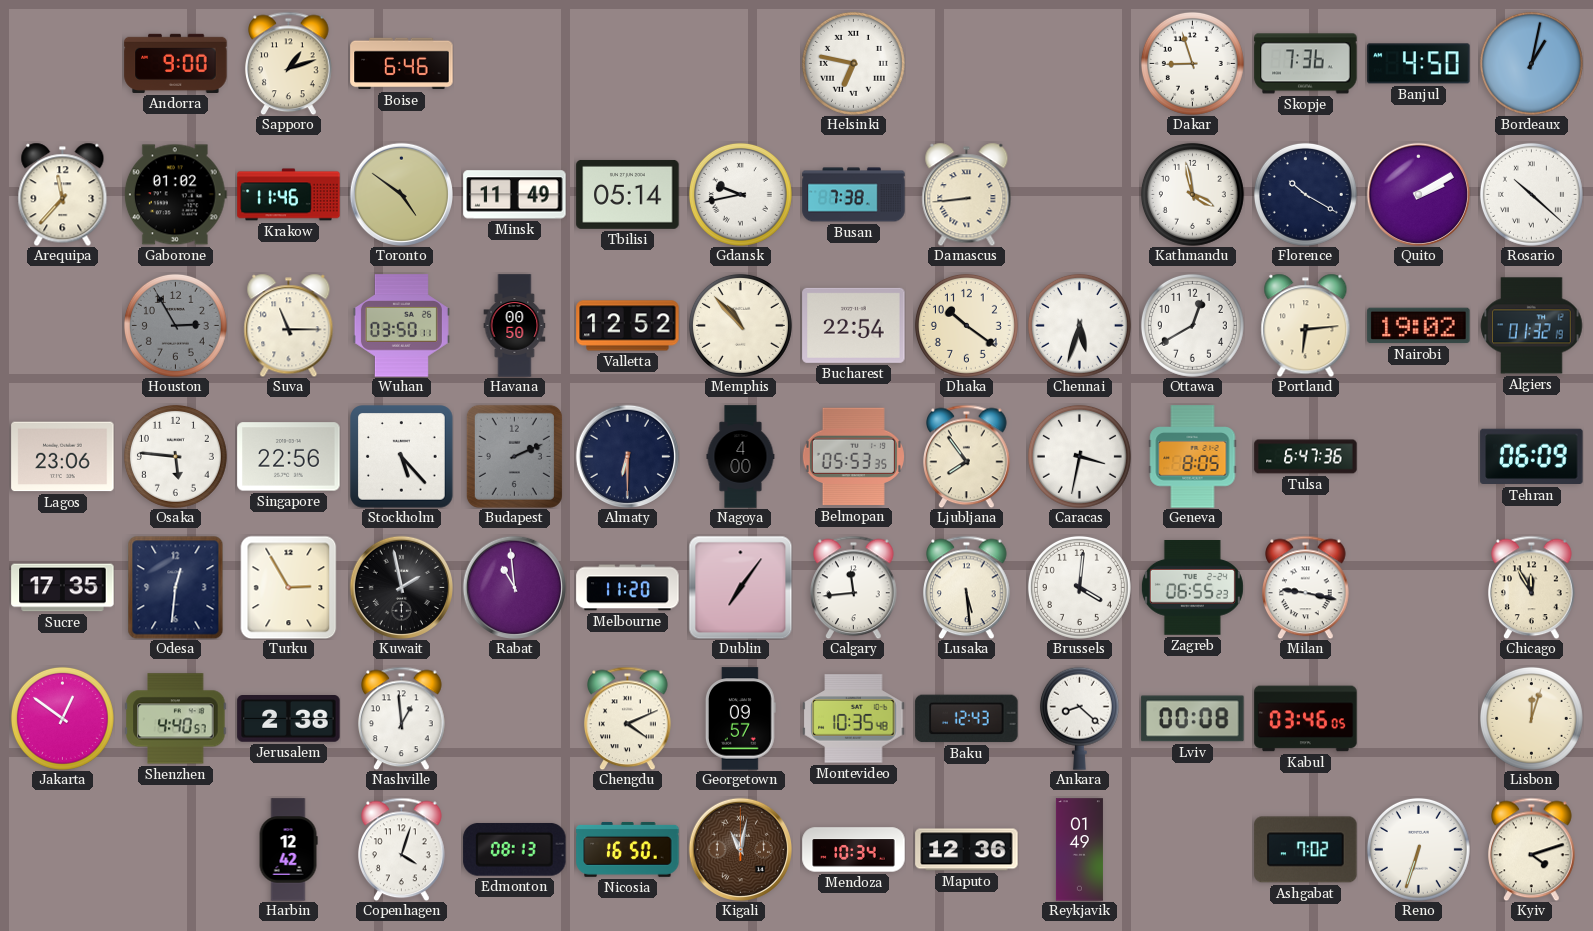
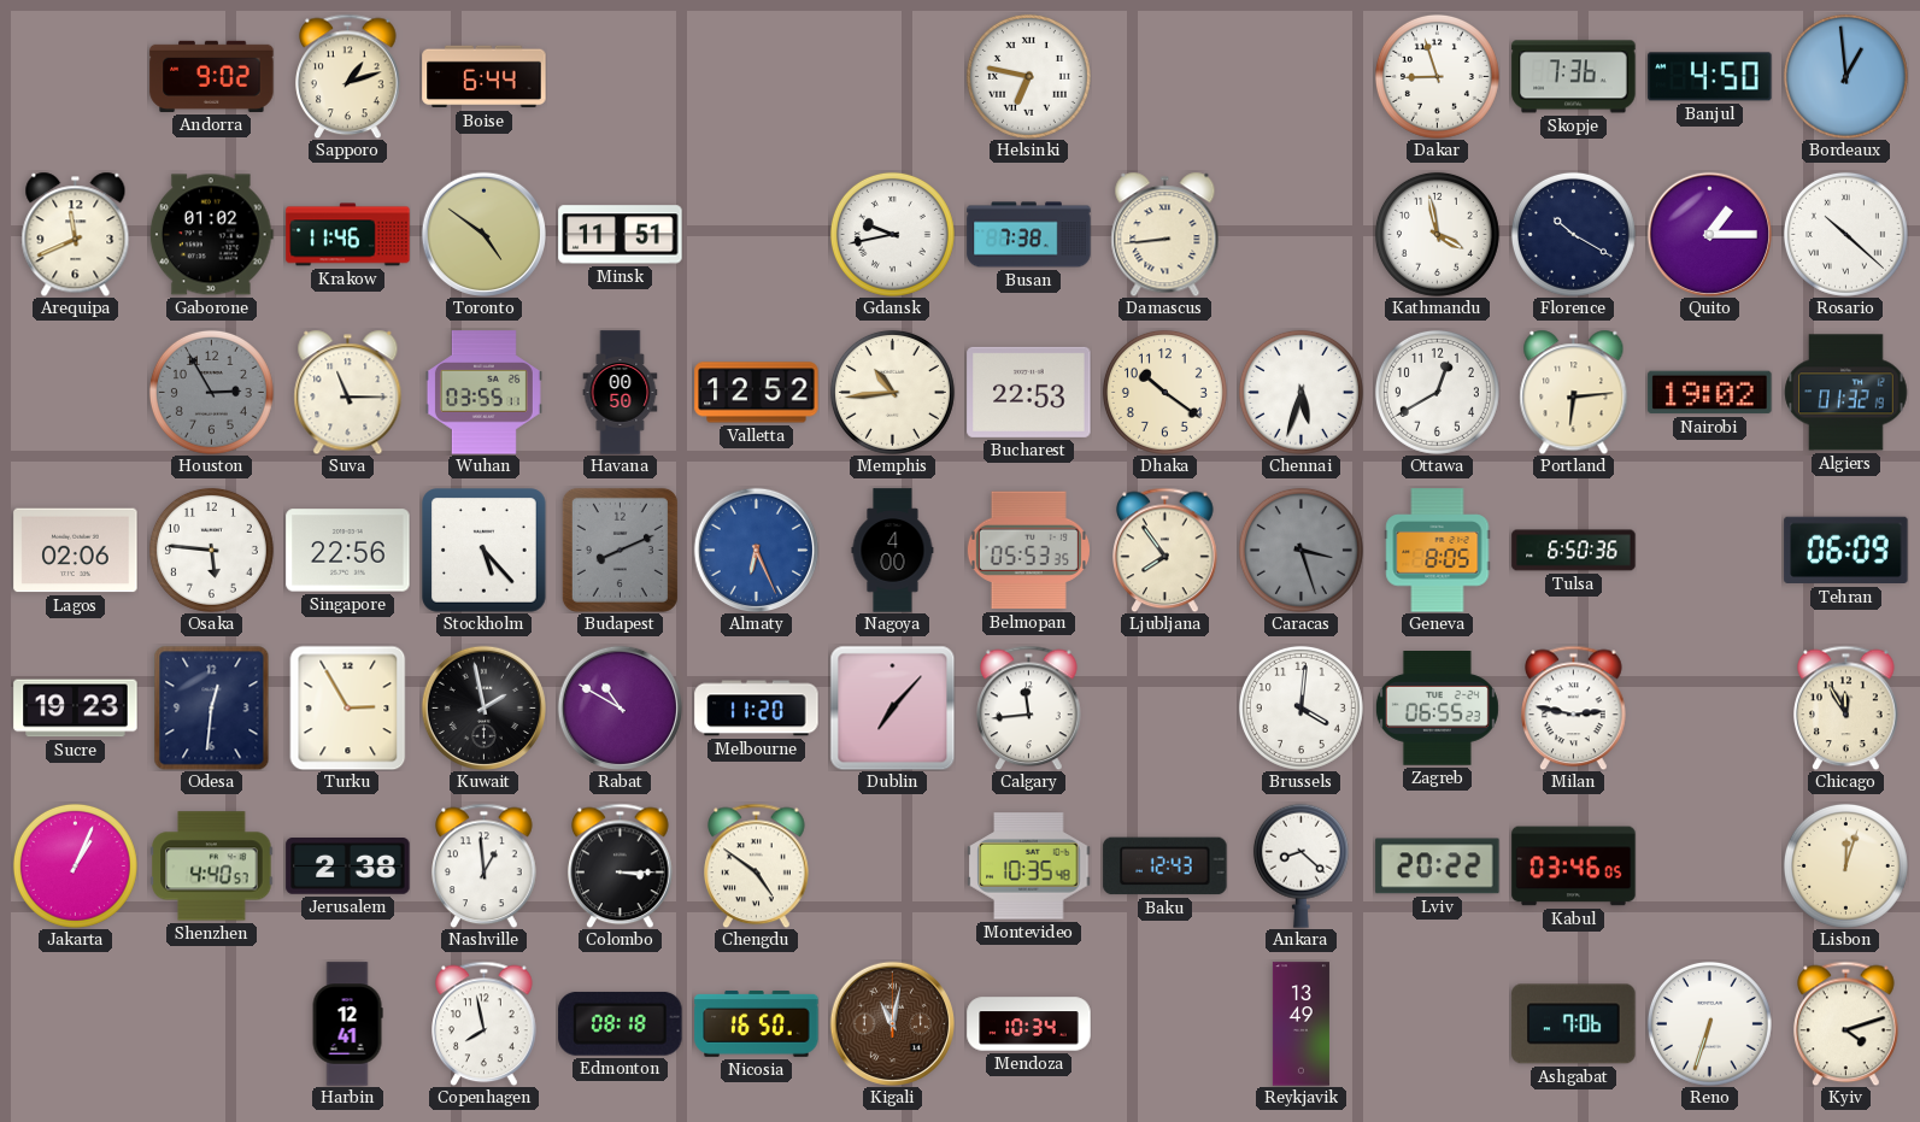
Andorra: 9:00 -> 9:02 (212, 76)
Boise: 6:46 -> 6:44 (485, 77)
Bordeaux: 1:02 -> 12:59 (1845, 76)
Arequipa: 11:37 -> 11:41 (76, 234)
Minsk: 11:49 -> 11:51 (621, 235)
Tbilisi: 05:14 -> none (628, 194)
Quito: 2:10 -> 1:15 (1709, 234)
Wuhan: 03:50 -> 03:55 (483, 393)
Memphis: 10:53 -> 10:44 (892, 392)
Bucharest: 22:54 -> 22:53 (1029, 392)
Lagos: 23:06 -> 02:06 (76, 551)
Budapest: 2:11 -> 8:11 (620, 550)
Almaty: 6:30 -> 6:26 (756, 550)
Almaty dial: navy -> blue (756, 550)
Caracas: 3:32 -> 3:27 (1300, 550)
Caracas dial: white -> grey (1300, 550)
Tulsa: 6:47 -> 6:50 (1574, 551)
Sucre: 17:35 -> 19:23 (76, 709)
Rabat: 10:59 -> 10:50 (620, 707)
Dublin: 7:06 -> 7:07 (892, 707)
Lusaka: 5:29 -> none (967, 587)
Milan: 9:17 -> 2:47 (1574, 707)
Jakarta: 12:51 -> 1:04 (75, 865)
Colombo: none -> 3:15 (621, 865)
Chengdu: 4:11 -> 4:51 (757, 865)
Georgetown: 09:57 -> none (740, 719)
Lviv: 00:08 -> 20:22 (1438, 867)
Harbin: 12:42 -> 12:41 (347, 1024)
Copenhagen: 4:03 -> 7:58 (485, 1023)
Edmonton: 08:13 -> 08:18 (621, 1023)
Maputo: 12:36 -> none (967, 850)
Reykjavik: 01:49 -> 13:49 (1300, 1024)
Ashgabat: 7:02 -> 7:06 (1574, 1024)
